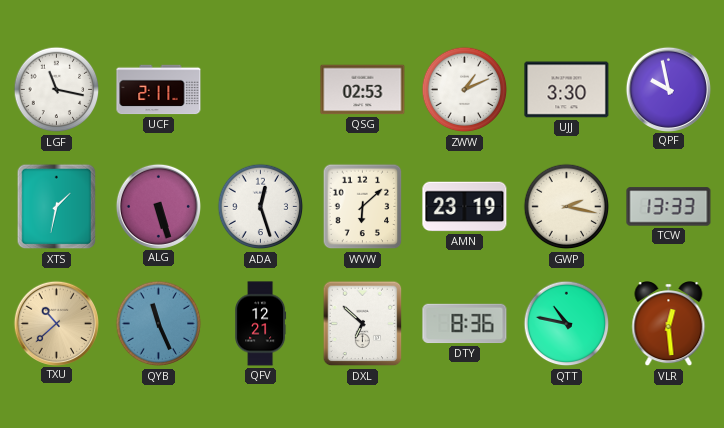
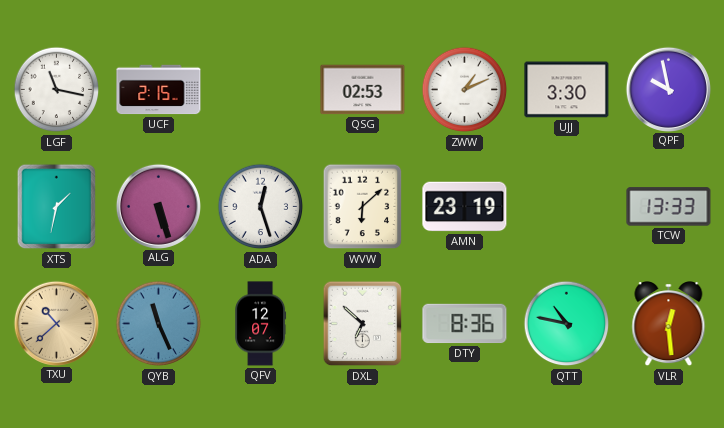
UCF: 2:11 -> 2:15 (159, 90)
GWP: 2:17 -> none (567, 207)
QFV: 12:21 -> 12:07 (261, 324)
